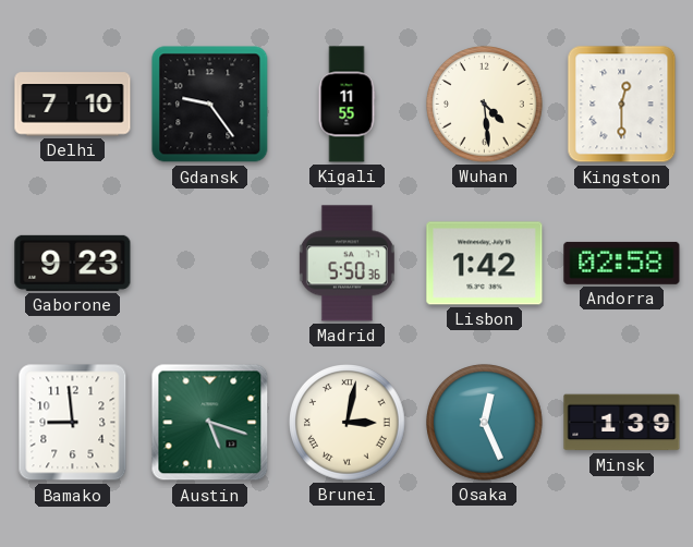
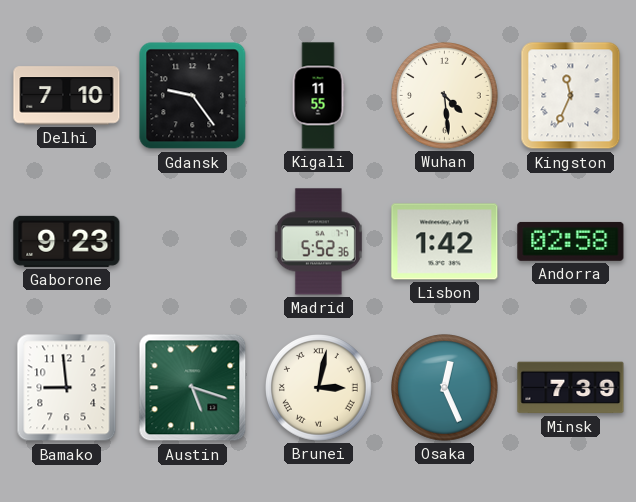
Kingston: 12:30 -> 11:34 (571, 96)
Madrid: 5:50 -> 5:52 (318, 242)
Minsk: 1:39 -> 7:39 (571, 388)
